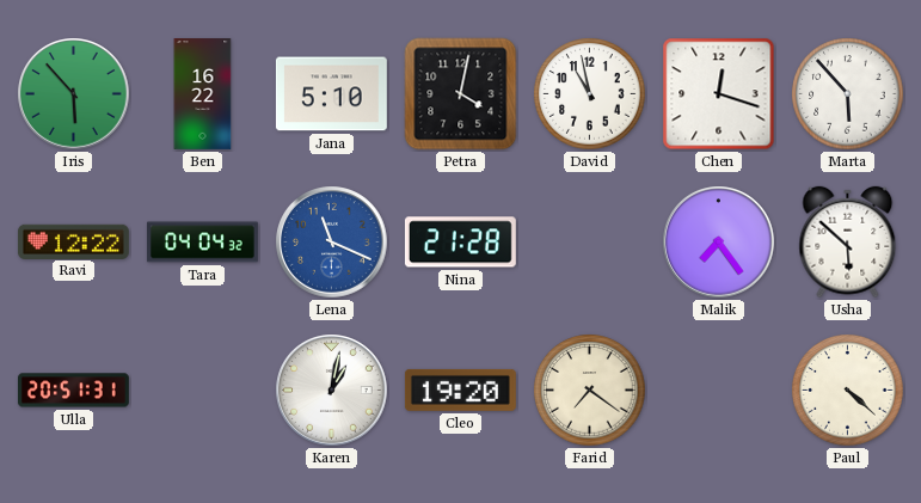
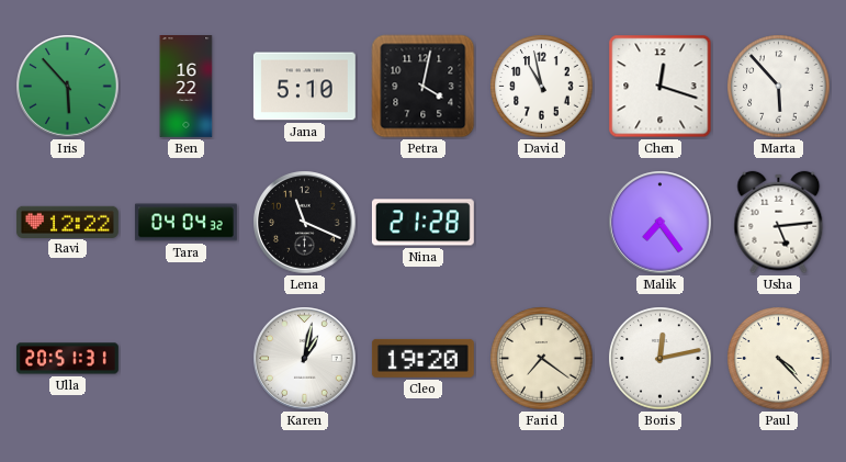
Lena dial: blue -> black (305, 223)
Usha: 5:52 -> 5:14 (779, 223)
Boris: none -> 12:13 (661, 359)
Paul: 4:22 -> 4:23 (779, 359)
